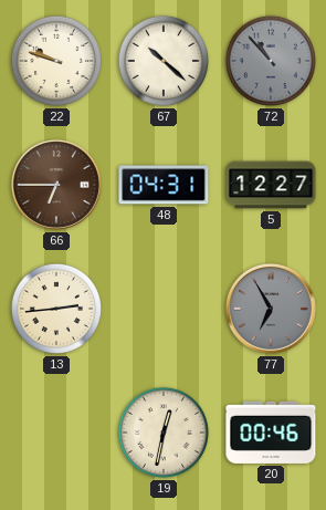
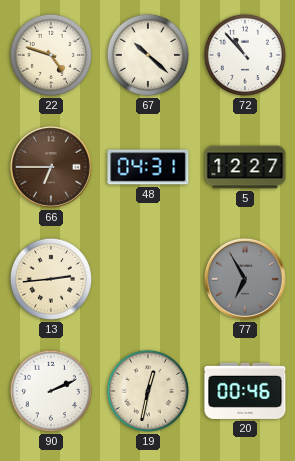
22: 9:48 -> 4:48 (51, 55)
72 dial: grey -> white (245, 55)
90: none -> 2:11 (51, 391)
